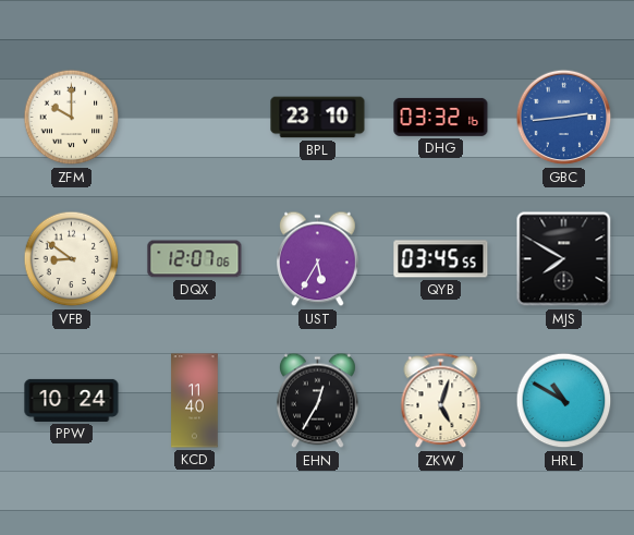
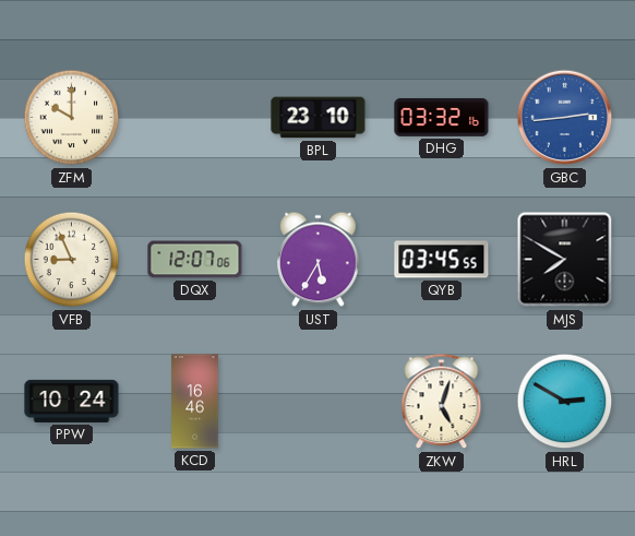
VFB: 8:51 -> 8:56 (72, 260)
KCD: 11:40 -> 16:46 (195, 402)
EHN: 12:35 -> none (318, 401)
HRL: 10:50 -> 2:50 (565, 402)
